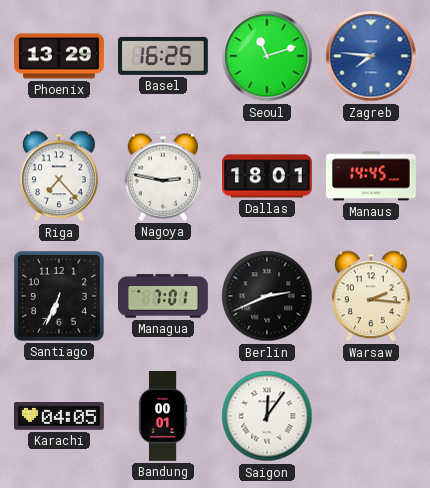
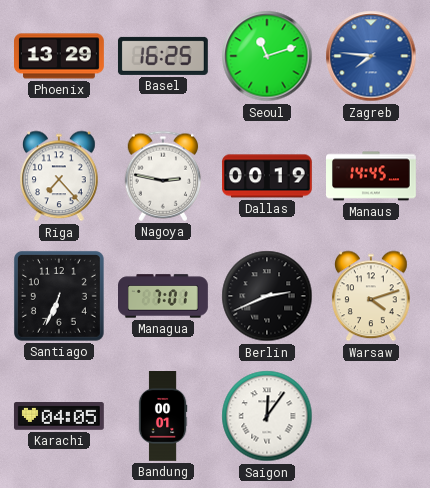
Dallas: 18:01 -> 00:19 (268, 176)
Warsaw: 2:16 -> 4:12 (372, 296)
